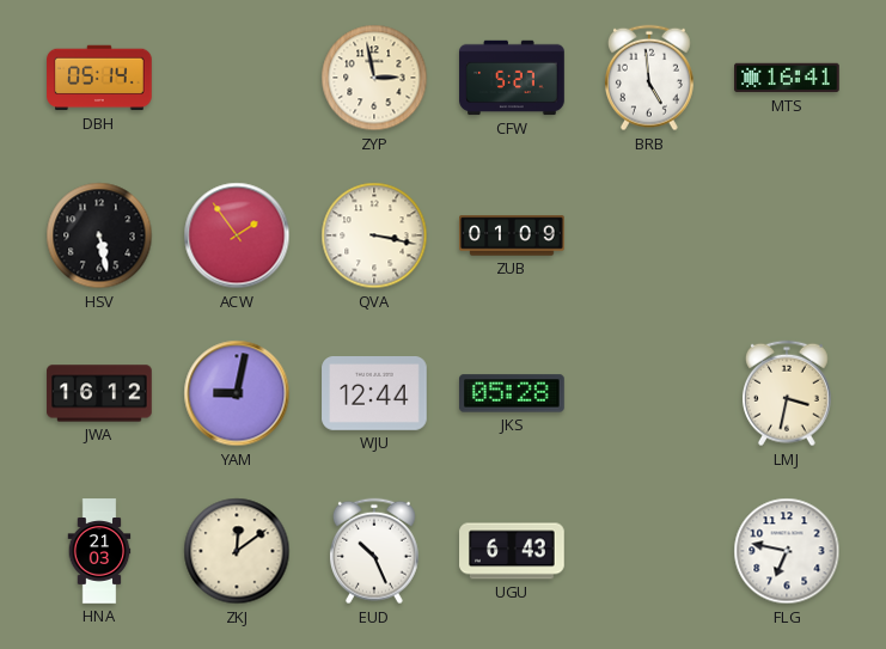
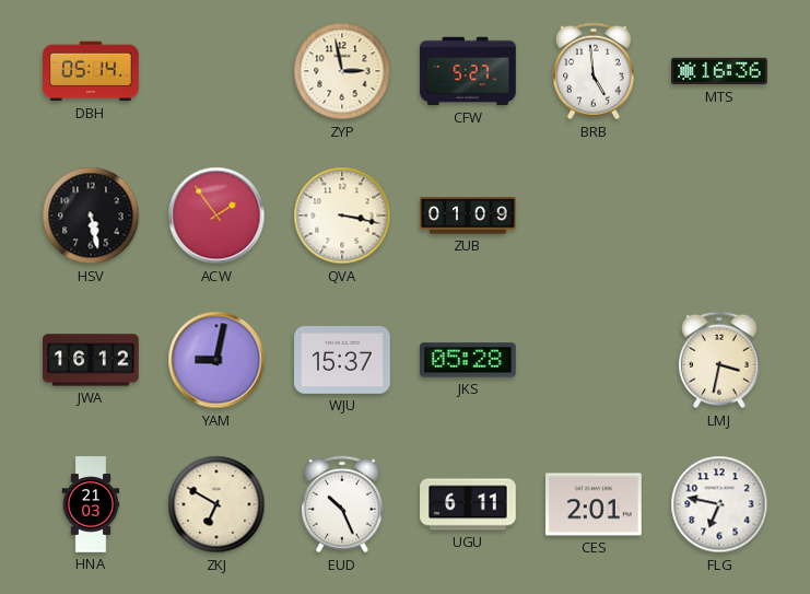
MTS: 16:41 -> 16:36 (719, 71)
WJU: 12:44 -> 15:37 (342, 361)
ZKJ: 12:09 -> 6:50 (216, 504)
UGU: 6:43 -> 6:11 (468, 504)
CES: none -> 2:01 (594, 504)
